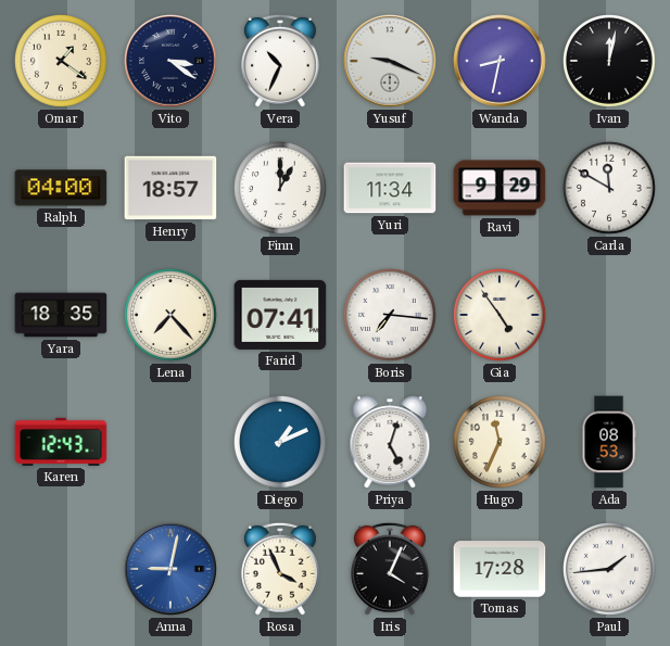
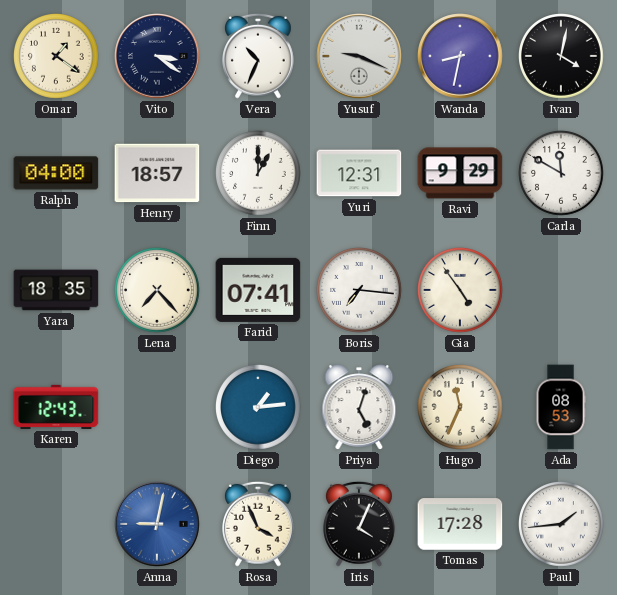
Ivan: 12:02 -> 4:02 (562, 57)
Yuri: 11:34 -> 12:31 (359, 173)
Diego: 1:11 -> 1:14 (259, 408)
